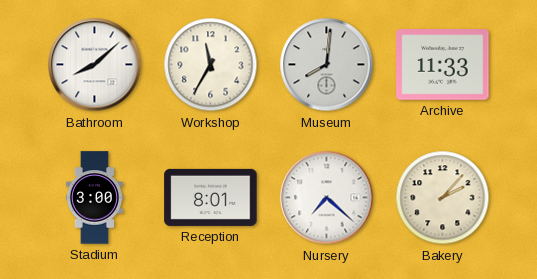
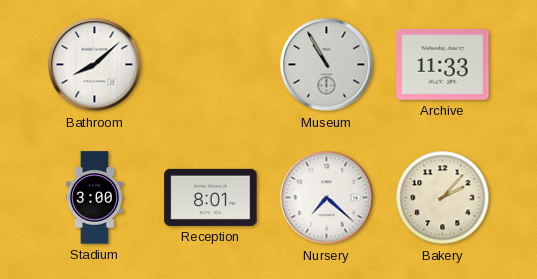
Workshop: 11:35 -> none (211, 65)
Museum: 8:01 -> 10:55 (327, 65)
